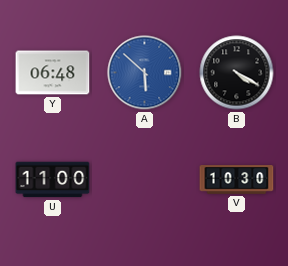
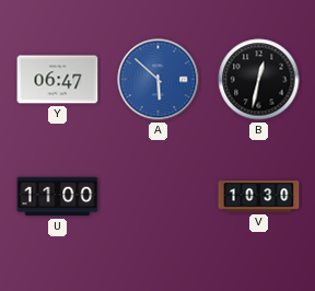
Y: 06:48 -> 06:47 (58, 80)
B: 4:20 -> 12:32 (259, 80)
